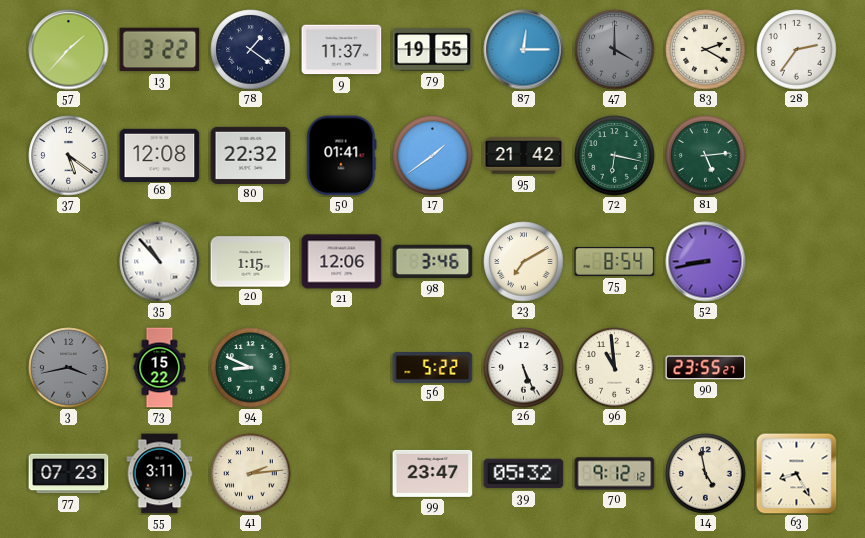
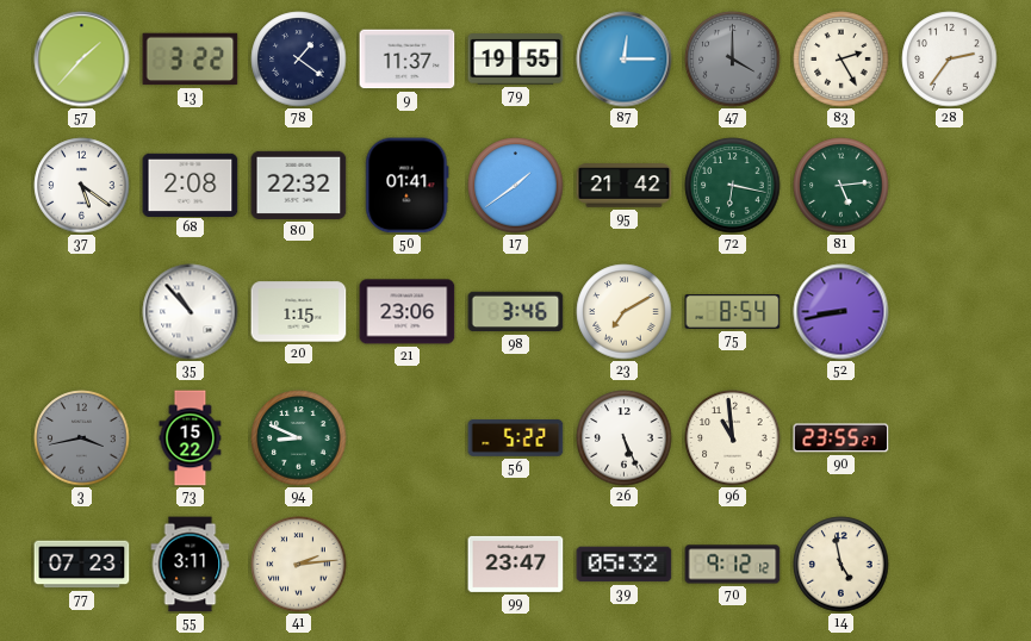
83: 2:20 -> 2:25 (841, 60)
68: 12:08 -> 2:08 (191, 185)
21: 12:06 -> 23:06 (408, 312)
63: 8:25 -> none (797, 474)
